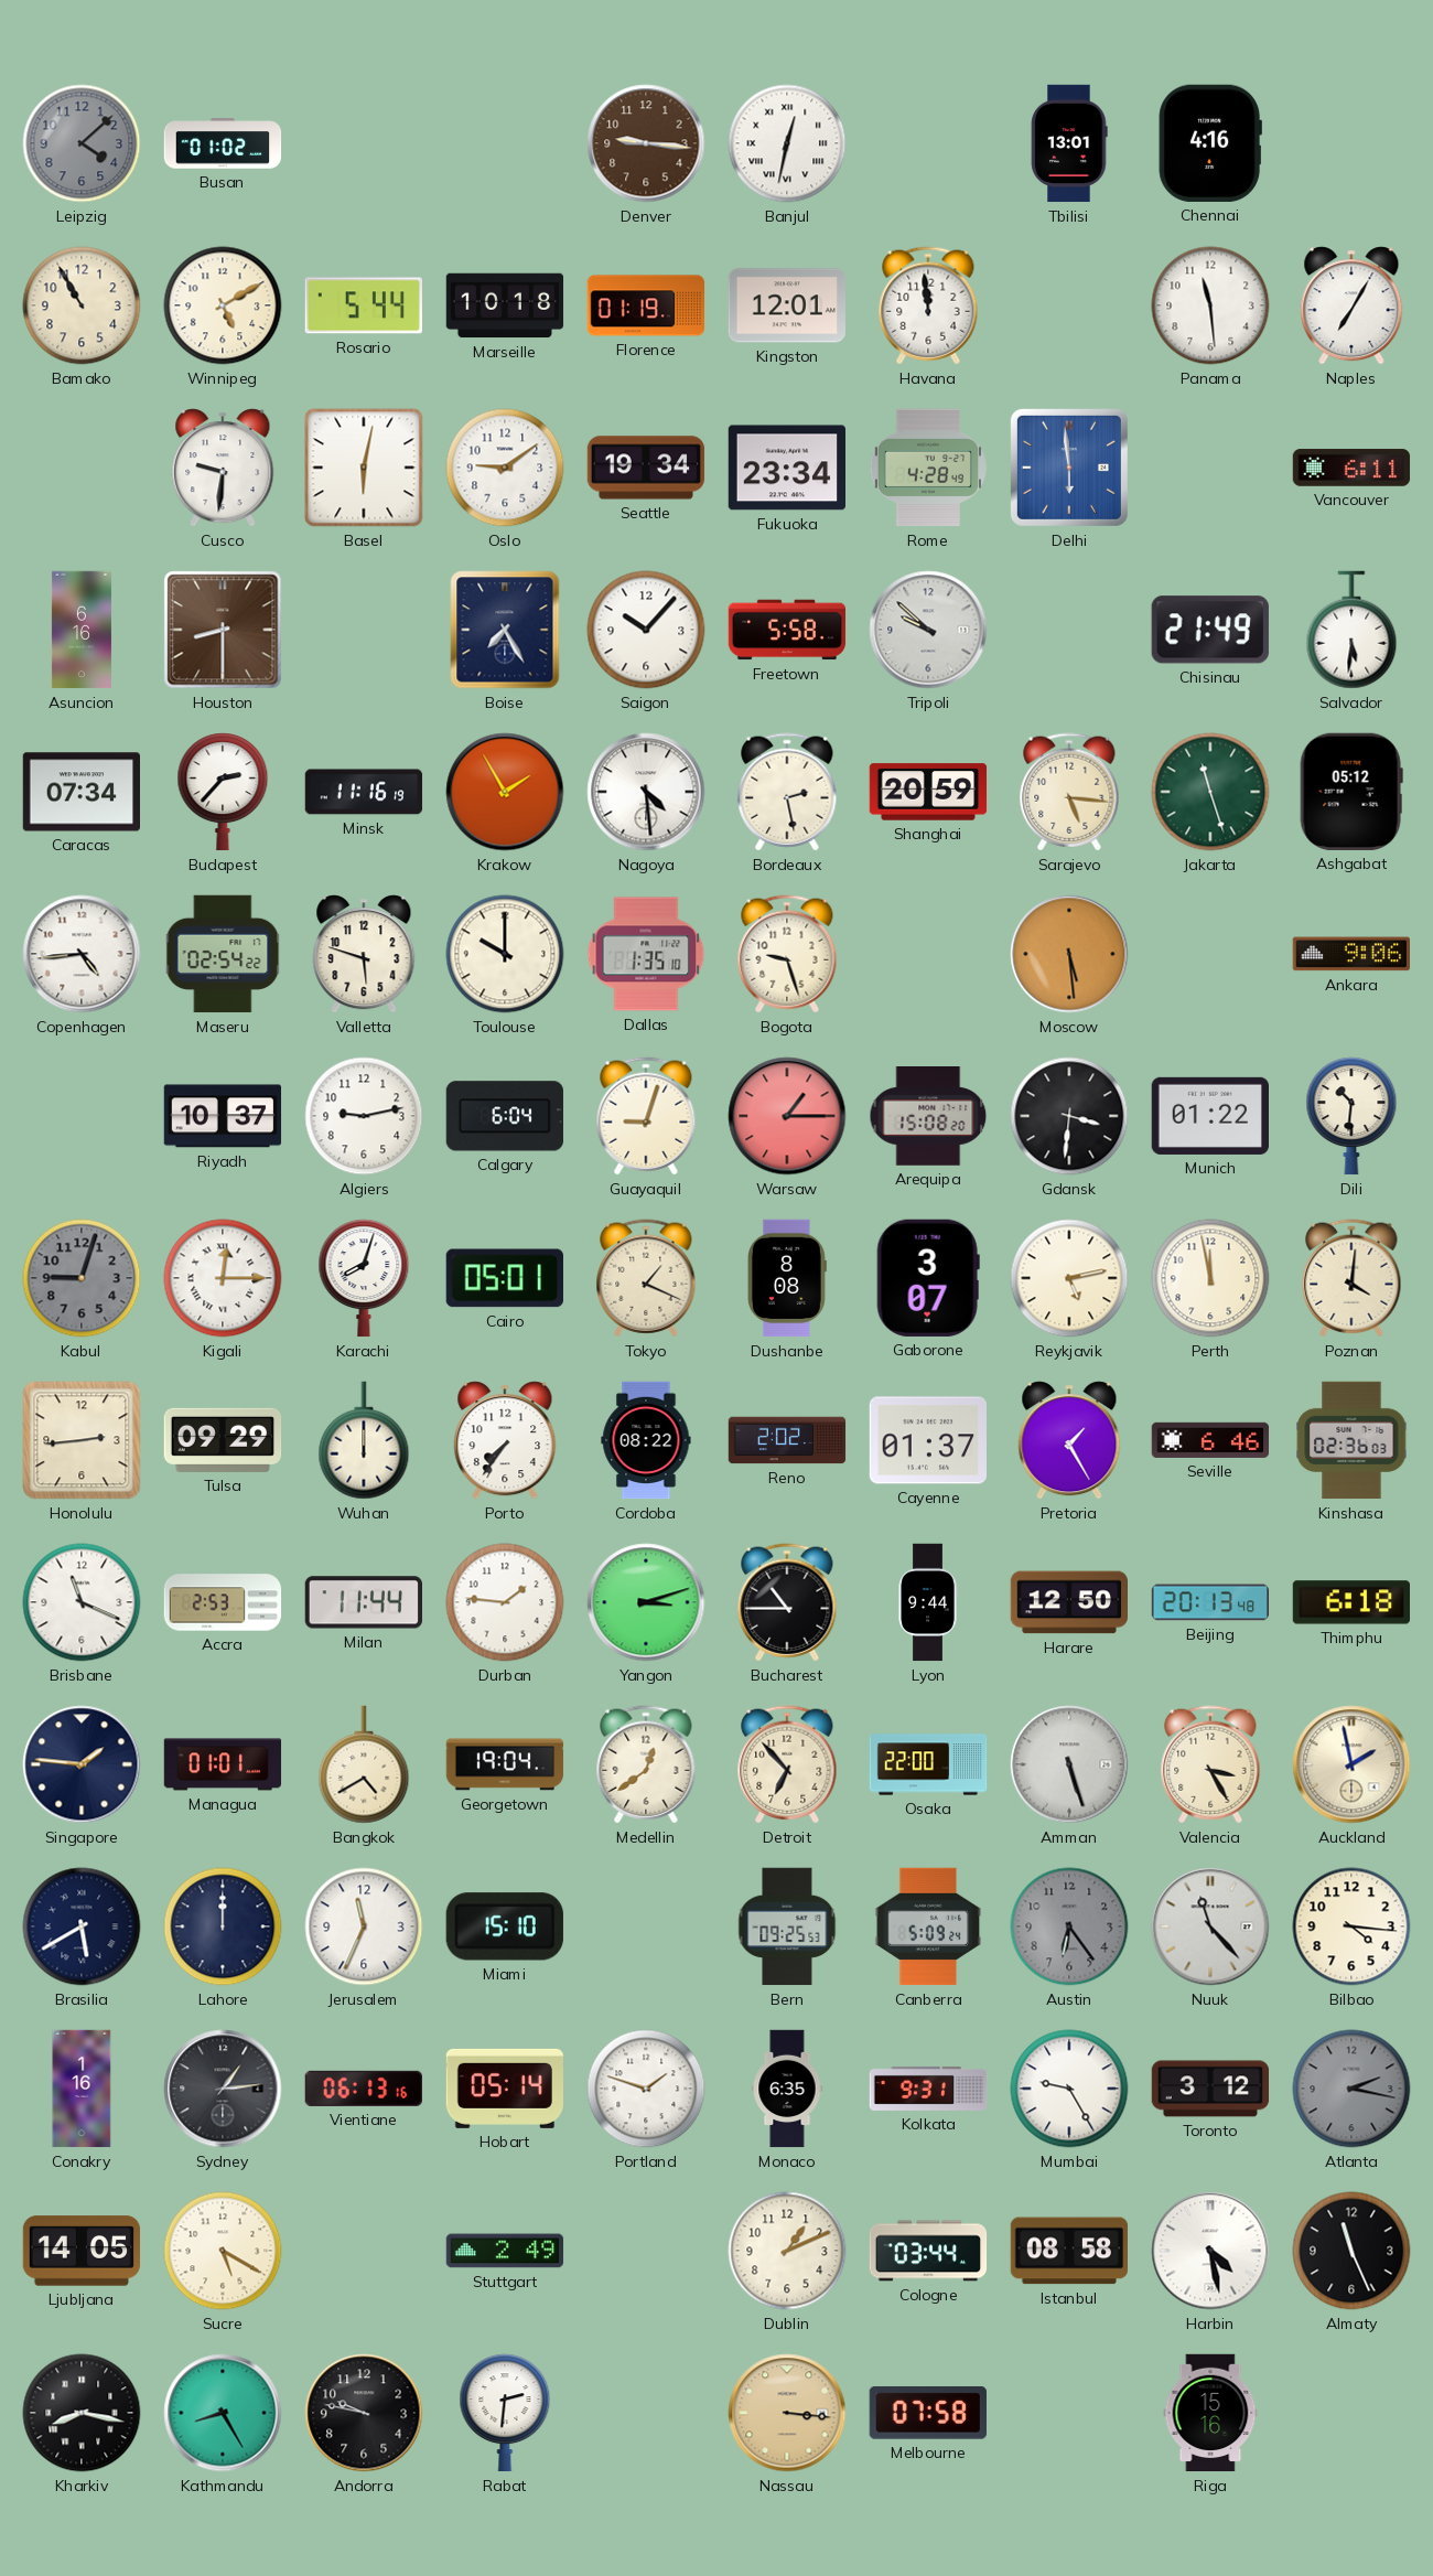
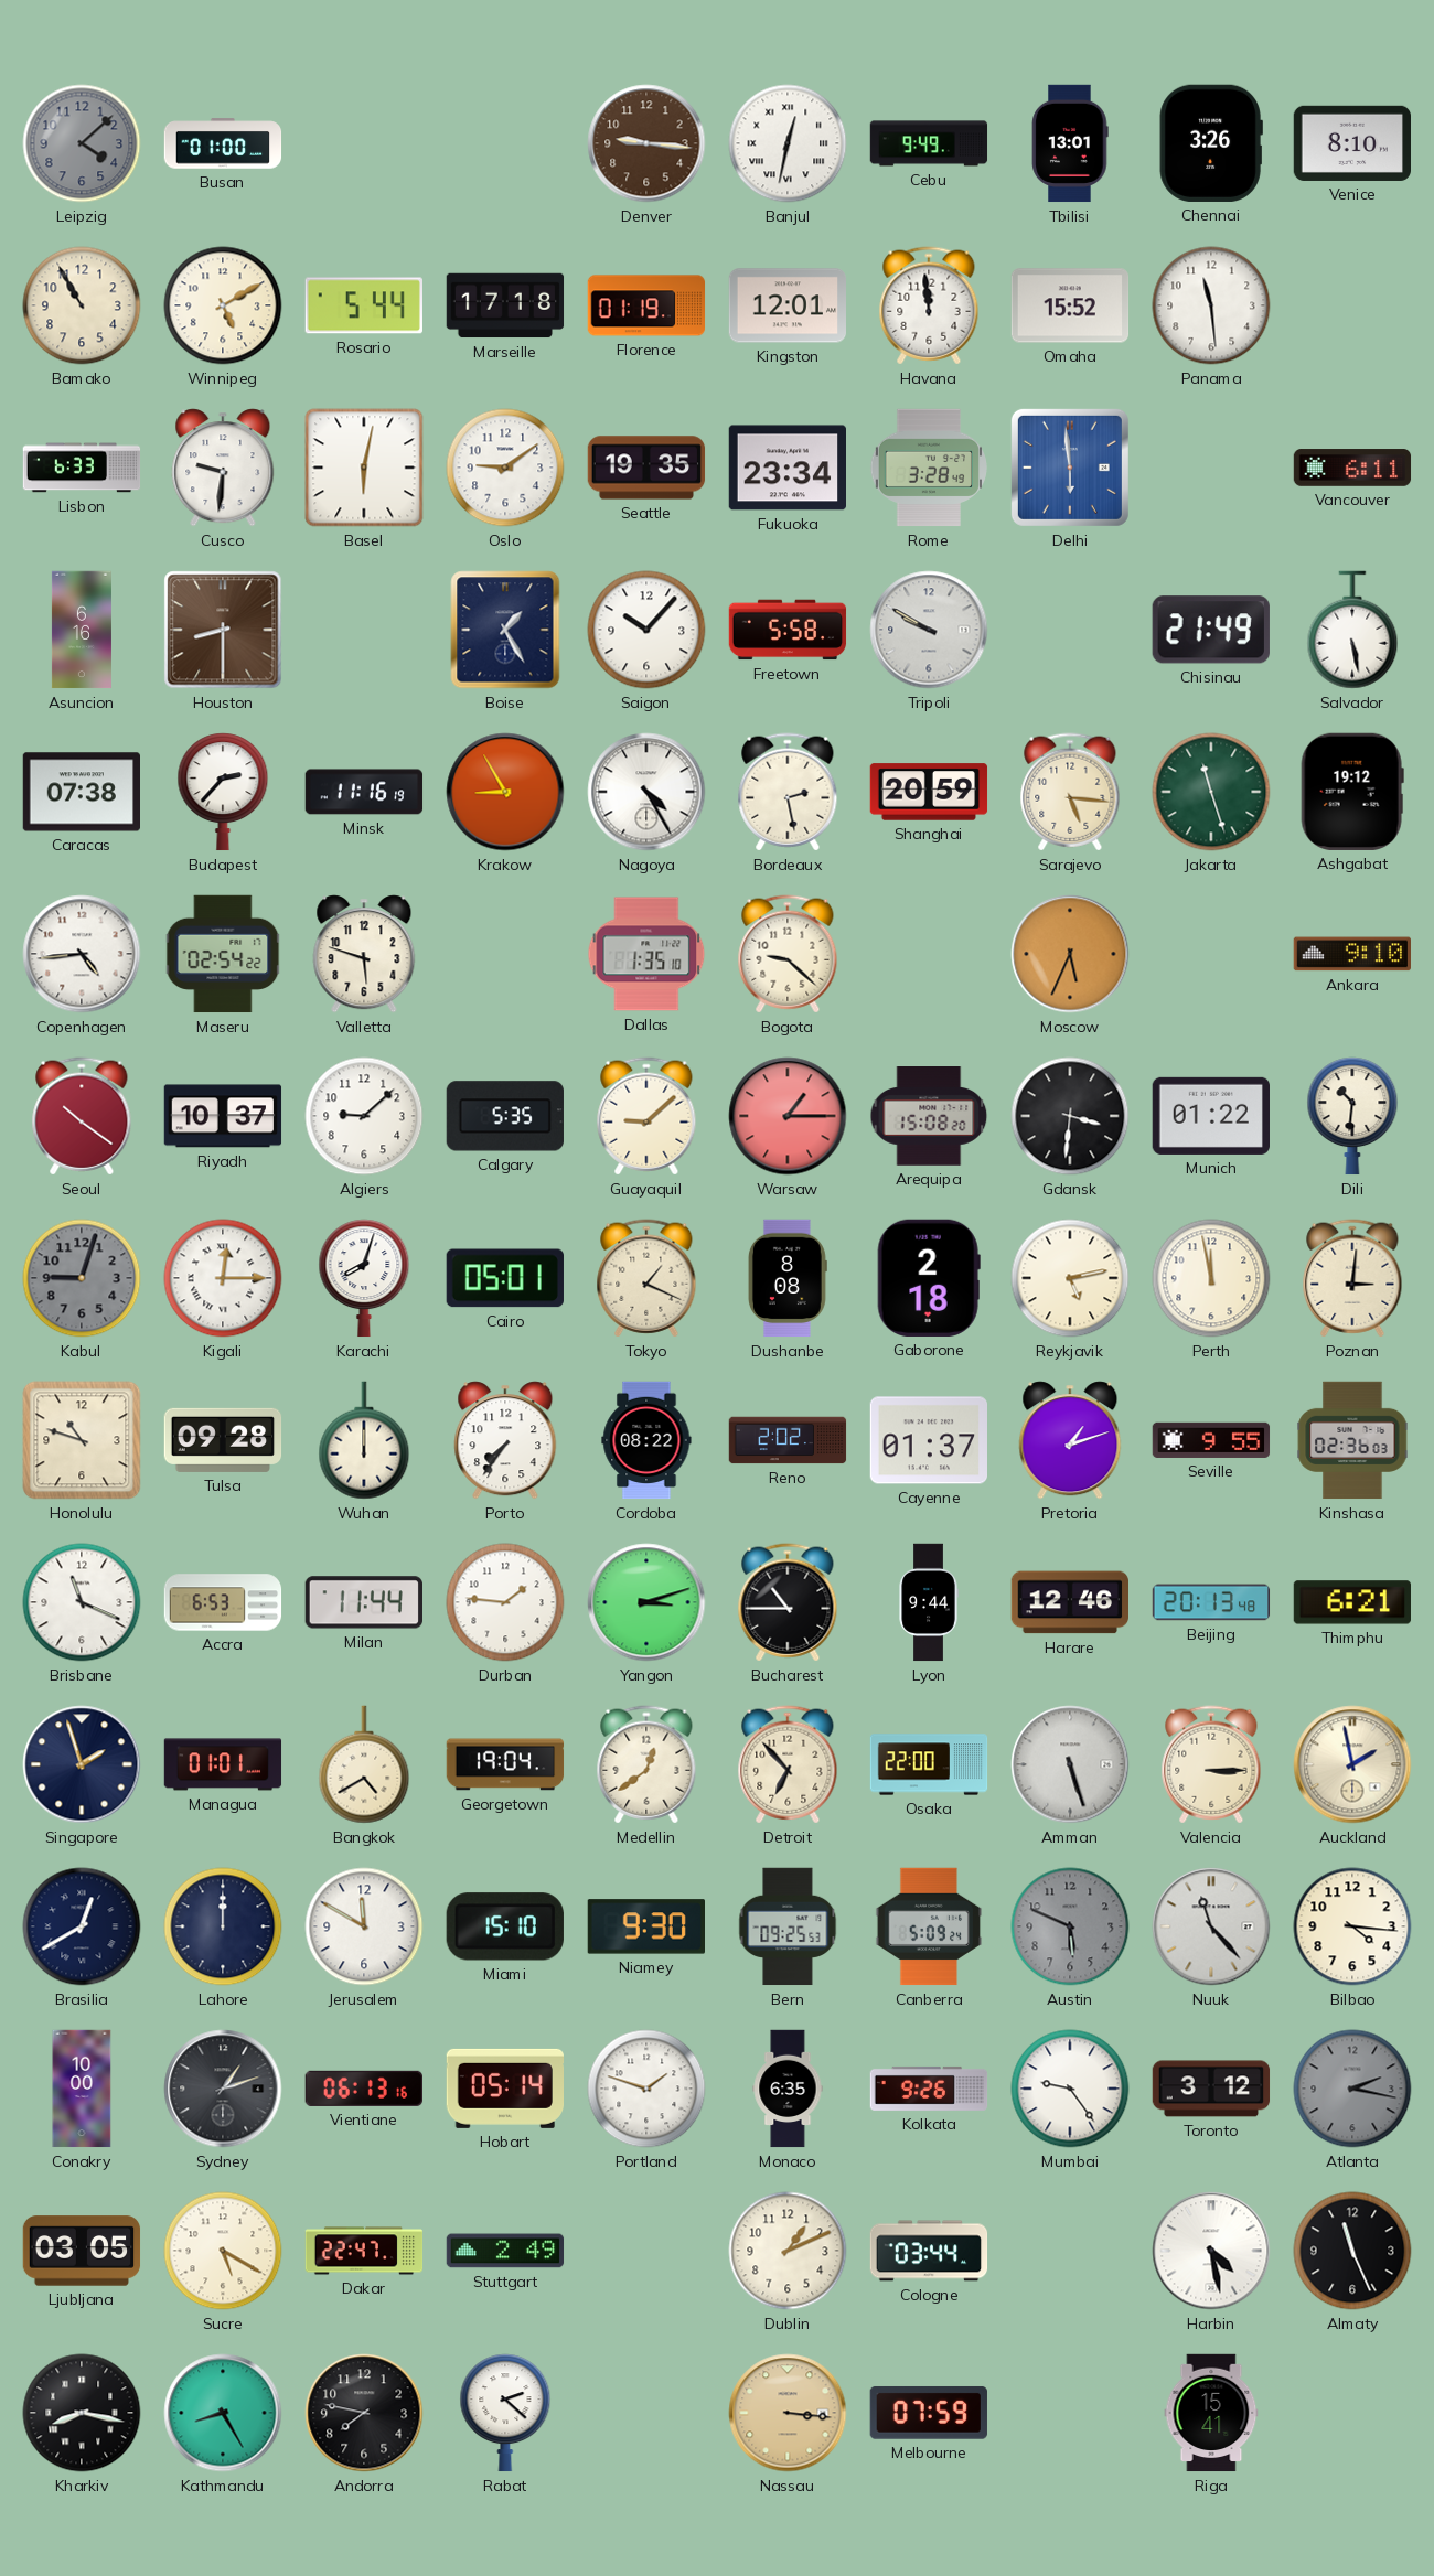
Busan: 01:02 -> 01:00 (223, 143)
Cebu: none -> 9:49 (929, 143)
Chennai: 4:16 -> 3:26 (1211, 143)
Venice: none -> 8:10 (1351, 143)
Marseille: 10:18 -> 17:18 (505, 305)
Omaha: none -> 15:52 (1070, 305)
Naples: 7:05 -> none (1351, 305)
Lisbon: none -> 6:33 (82, 468)
Seattle: 19:34 -> 19:35 (646, 468)
Rome: 4:28 -> 3:28 (929, 468)
Boise: 7:25 -> 1:25 (505, 630)
Tripoli: 9:52 -> 9:50 (929, 630)
Salvador: 5:31 -> 5:28 (1352, 630)
Caracas: 07:34 -> 07:38 (81, 792)
Krakow: 1:55 -> 8:55 (505, 792)
Nagoya: 4:29 -> 4:25 (646, 792)
Ashgabat: 05:12 -> 19:12 (1352, 792)
Toulouse: 10:00 -> none (505, 954)
Bogota: 9:27 -> 9:22 (788, 954)
Moscow: 5:29 -> 5:34 (1070, 954)
Ankara: 9:06 -> 9:10 (1351, 954)
Seoul: none -> 10:21 (82, 1116)
Algiers: 9:13 -> 9:08 (364, 1116)
Calgary: 6:04 -> 5:35 (505, 1116)
Guayaquil: 9:03 -> 9:08 (646, 1116)
Gaborone: 3:07 -> 2:18 (929, 1278)
Poznan: 4:01 -> 3:01 (1352, 1278)
Honolulu: 2:44 -> 10:48 (82, 1440)
Tulsa: 09:29 -> 09:28 (223, 1440)
Pretoria: 1:25 -> 1:12 (1070, 1440)
Seville: 6:46 -> 9:55 (1211, 1440)
Accra: 2:53 -> 6:53 (223, 1602)
Harare: 12:50 -> 12:46 (1069, 1602)
Thimphu: 6:18 -> 6:21 (1351, 1602)
Singapore: 1:46 -> 1:57 (82, 1764)
Valencia: 3:25 -> 3:15 (1211, 1764)
Brasilia: 5:40 -> 12:40 (82, 1926)
Jerusalem: 11:34 -> 11:50 (364, 1926)
Niamey: none -> 9:30 (645, 1926)
Austin: 6:24 -> 5:49 (1070, 1926)
Conakry: 1:16 -> 10:00 (82, 2089)
Sydney: 1:14 -> 1:12 (223, 2089)
Kolkata: 9:31 -> 9:26 (929, 2089)
Mumbai: 9:25 -> 9:24 (1070, 2089)
Ljubljana: 14:05 -> 03:05 (82, 2251)
Dakar: none -> 22:47 (364, 2251)
Istanbul: 08:58 -> none (1068, 2251)
Andorra: 9:47 -> 7:47 (364, 2413)
Rabat: 2:31 -> 2:22 (505, 2413)
Melbourne: 07:58 -> 07:59 (929, 2413)
Riga: 15:16 -> 15:41 (1211, 2413)
